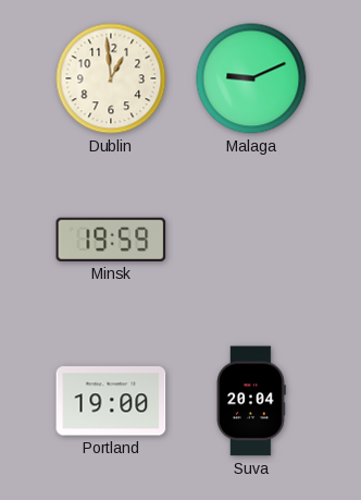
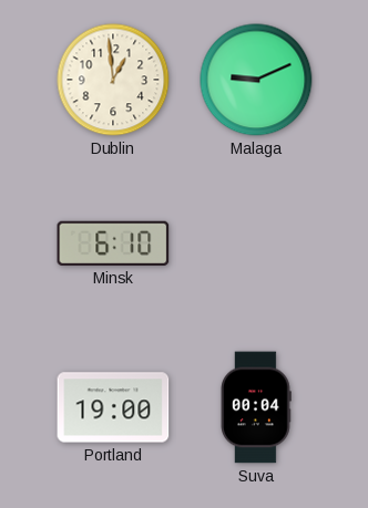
Minsk: 19:59 -> 6:10 (113, 243)
Suva: 20:04 -> 00:04 (256, 407)
